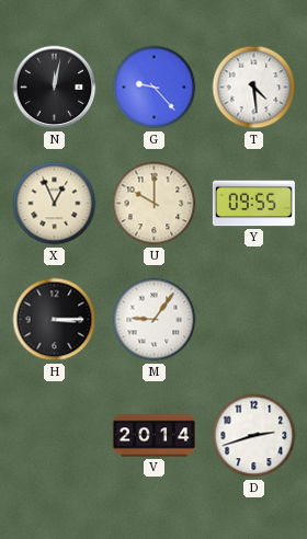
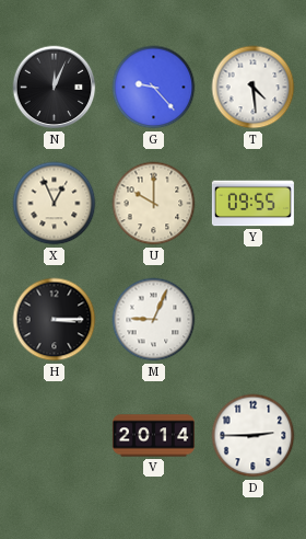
N: 12:02 -> 12:04 (55, 88)
M: 9:06 -> 9:04 (154, 320)
D: 2:42 -> 2:45 (254, 436)
